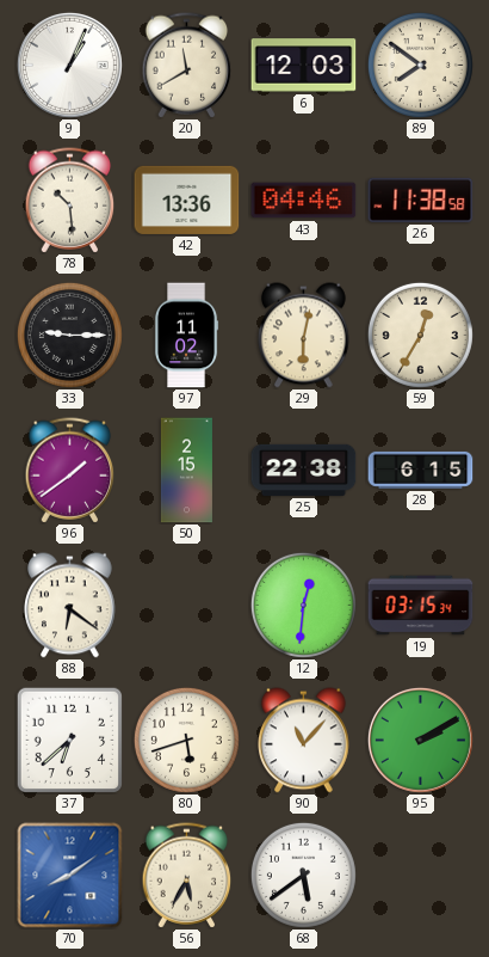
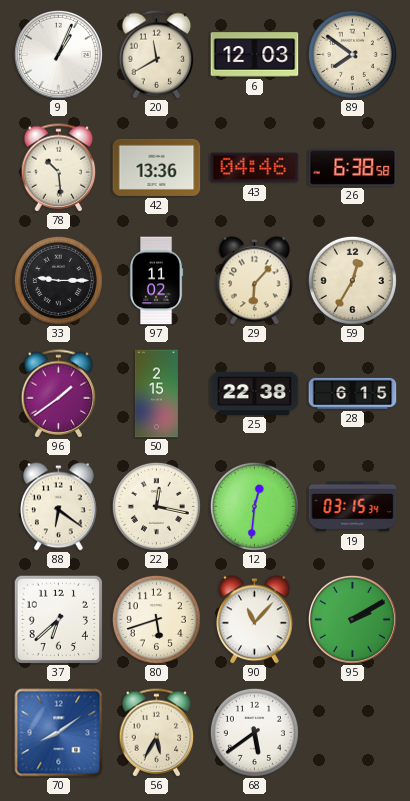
26: 11:38 -> 6:38 (353, 167)
29: 6:02 -> 6:07 (255, 281)
22: none -> 12:17 (156, 506)
